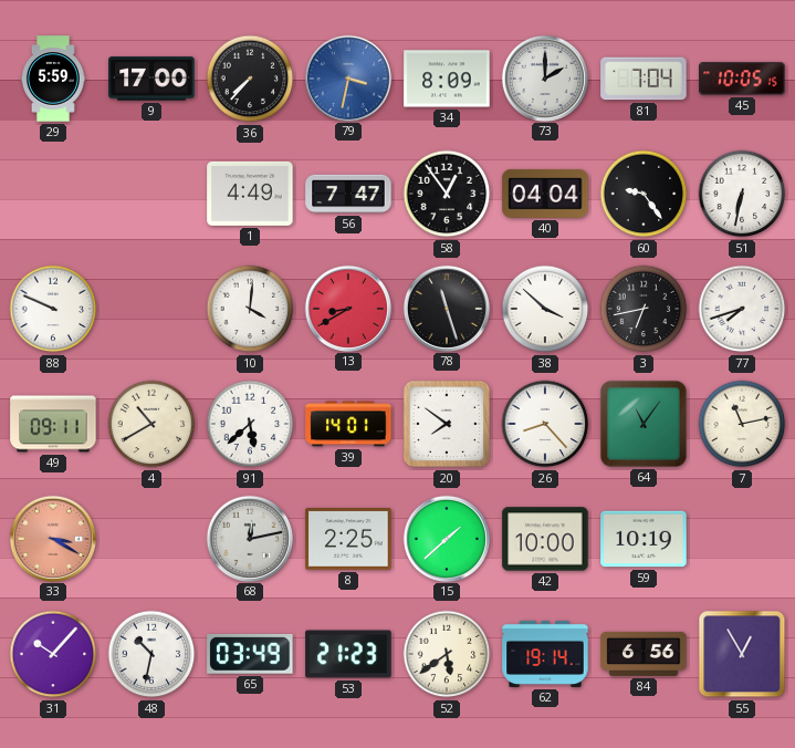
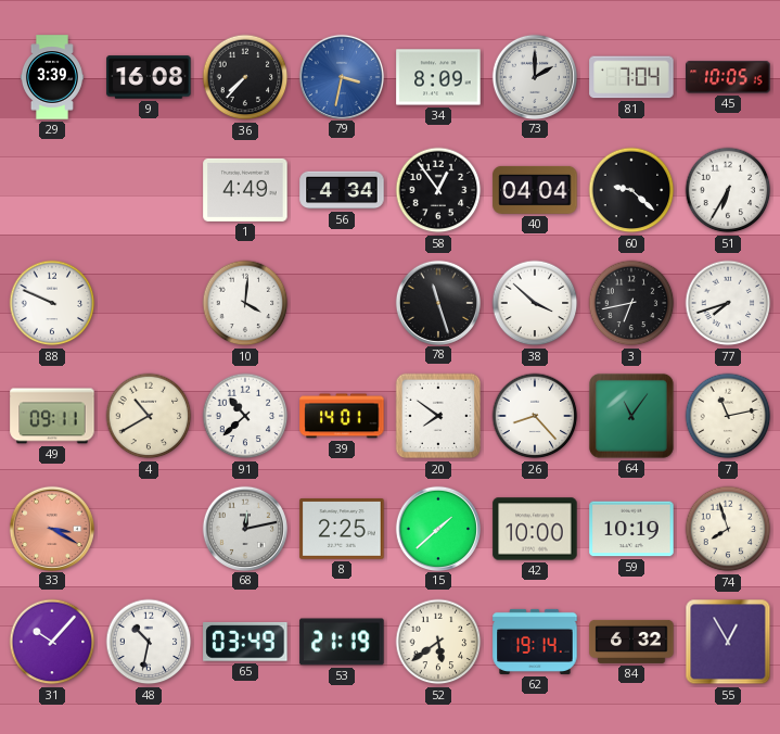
29: 5:59 -> 3:39 (52, 77)
9: 17:00 -> 16:08 (149, 77)
56: 7:47 -> 4:34 (342, 190)
60: 9:24 -> 9:22 (631, 190)
51: 6:32 -> 6:35 (728, 190)
13: 8:40 -> none (347, 308)
91: 5:38 -> 10:38 (245, 416)
74: none -> 7:57 (728, 529)
53: 21:23 -> 21:19 (342, 642)
84: 6:56 -> 6:32 (631, 642)
